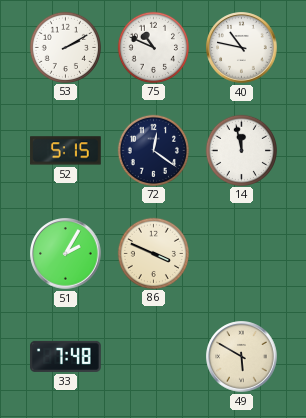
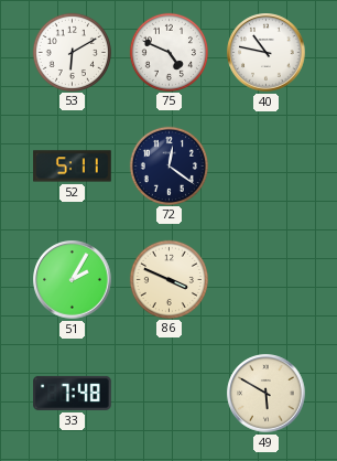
53: 2:10 -> 6:10 (72, 52)
75: 10:49 -> 4:49 (168, 52)
52: 5:15 -> 5:11 (73, 167)
14: 11:58 -> none (241, 150)
